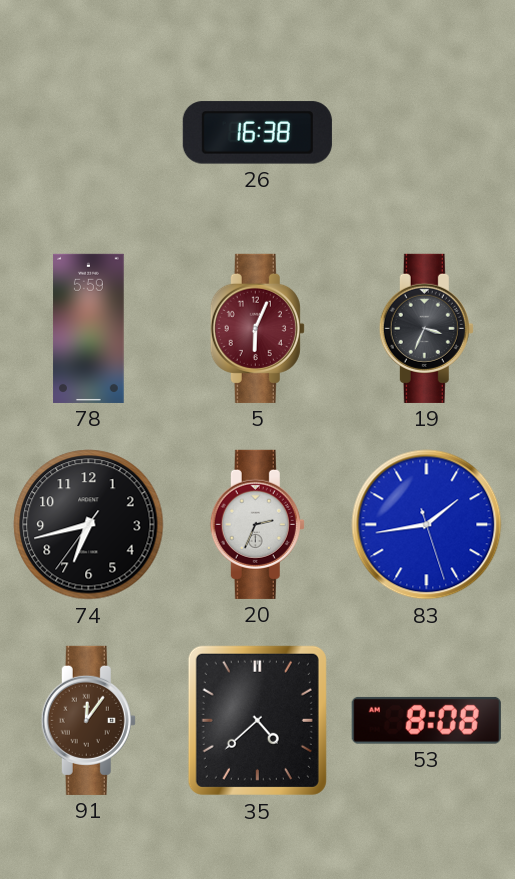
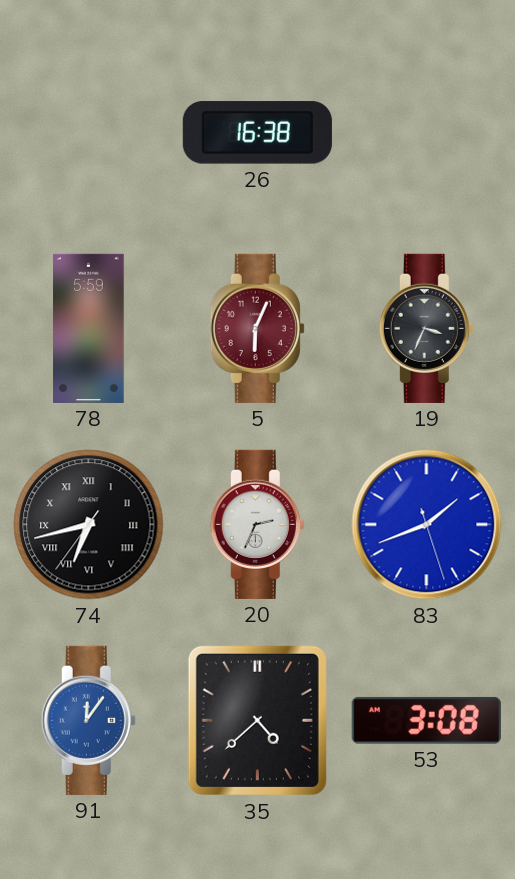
74 numerals: Arabic -> Roman (89, 525)
83: 1:43 -> 1:41 (427, 525)
91 dial: brown -> blue (88, 720)
53: 8:08 -> 3:08 (426, 720)
